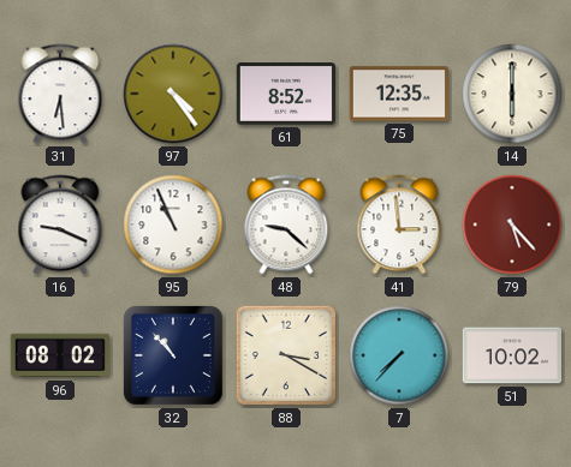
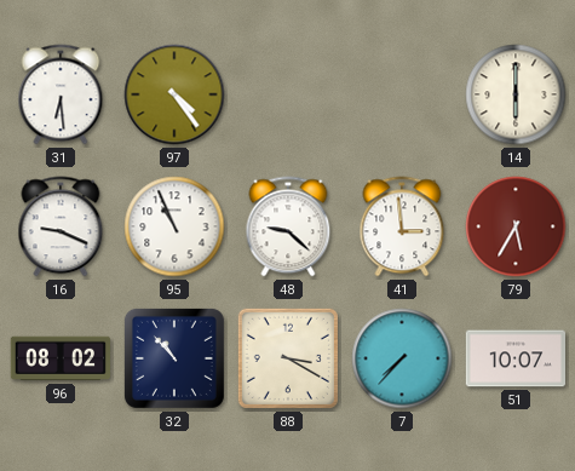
61: 8:52 -> none (285, 94)
75: 12:35 -> none (398, 94)
79: 5:23 -> 5:35 (516, 226)
51: 10:02 -> 10:07 (514, 358)
